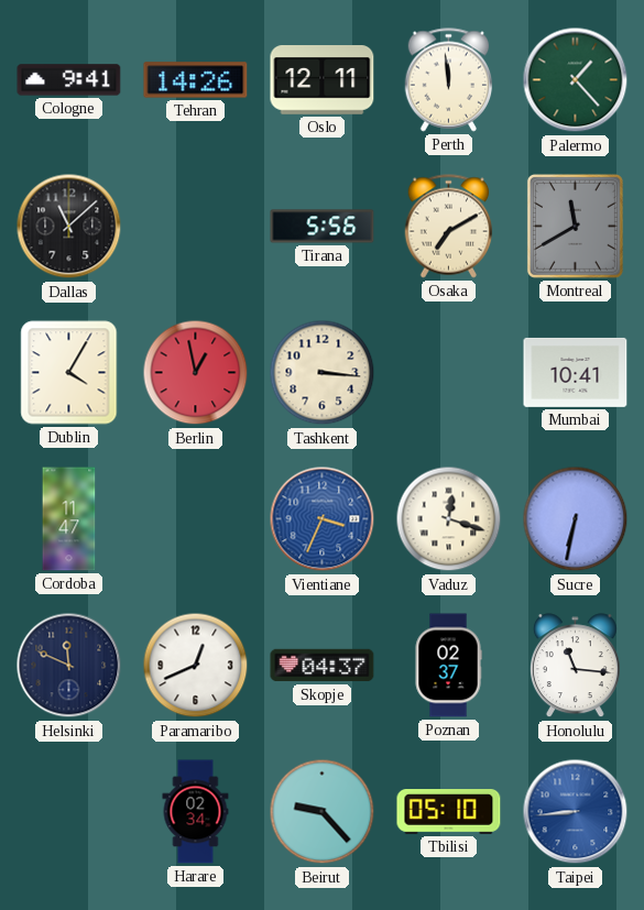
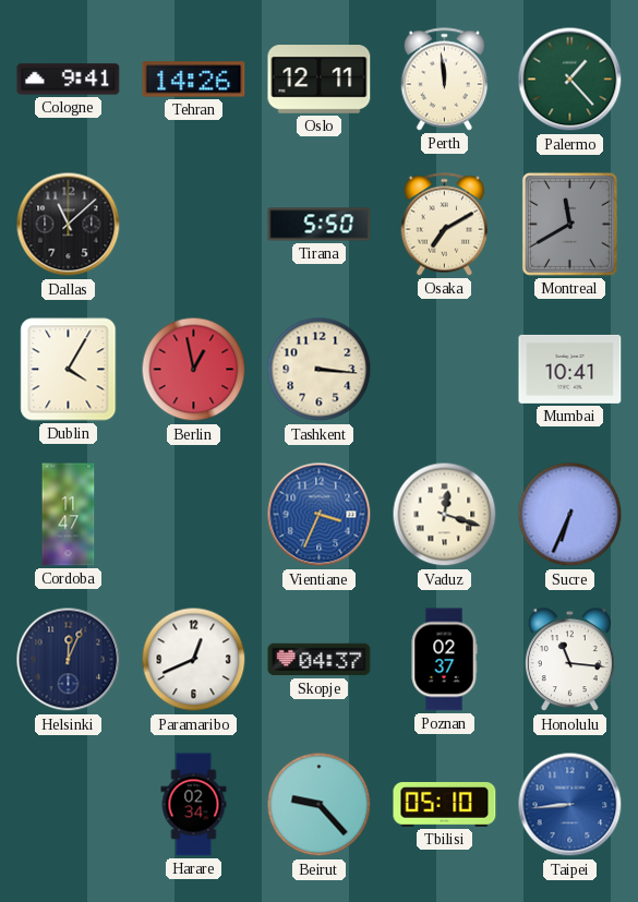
Tirana: 5:56 -> 5:50 (320, 225)
Sucre: 6:32 -> 6:34 (570, 515)
Helsinki: 11:49 -> 12:04 (69, 660)
